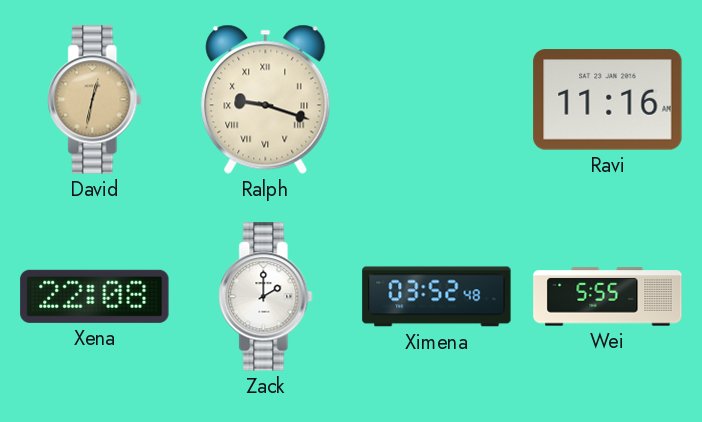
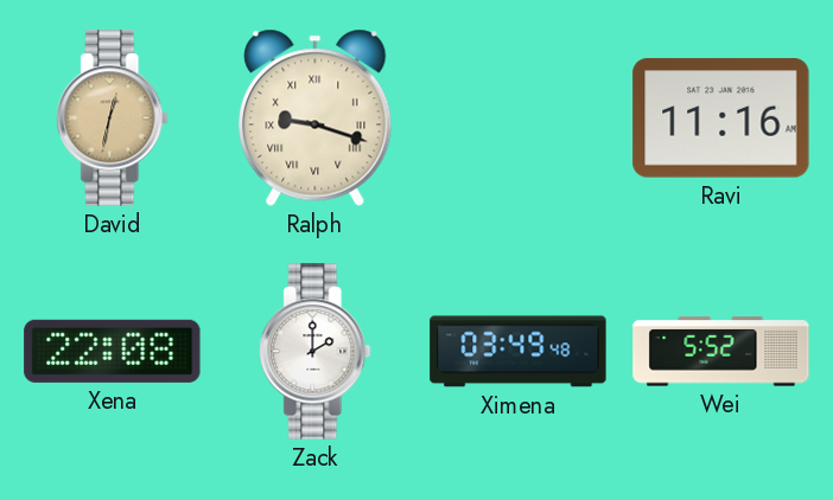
Ximena: 03:52 -> 03:49 (519, 352)
Wei: 5:55 -> 5:52 (721, 352)
